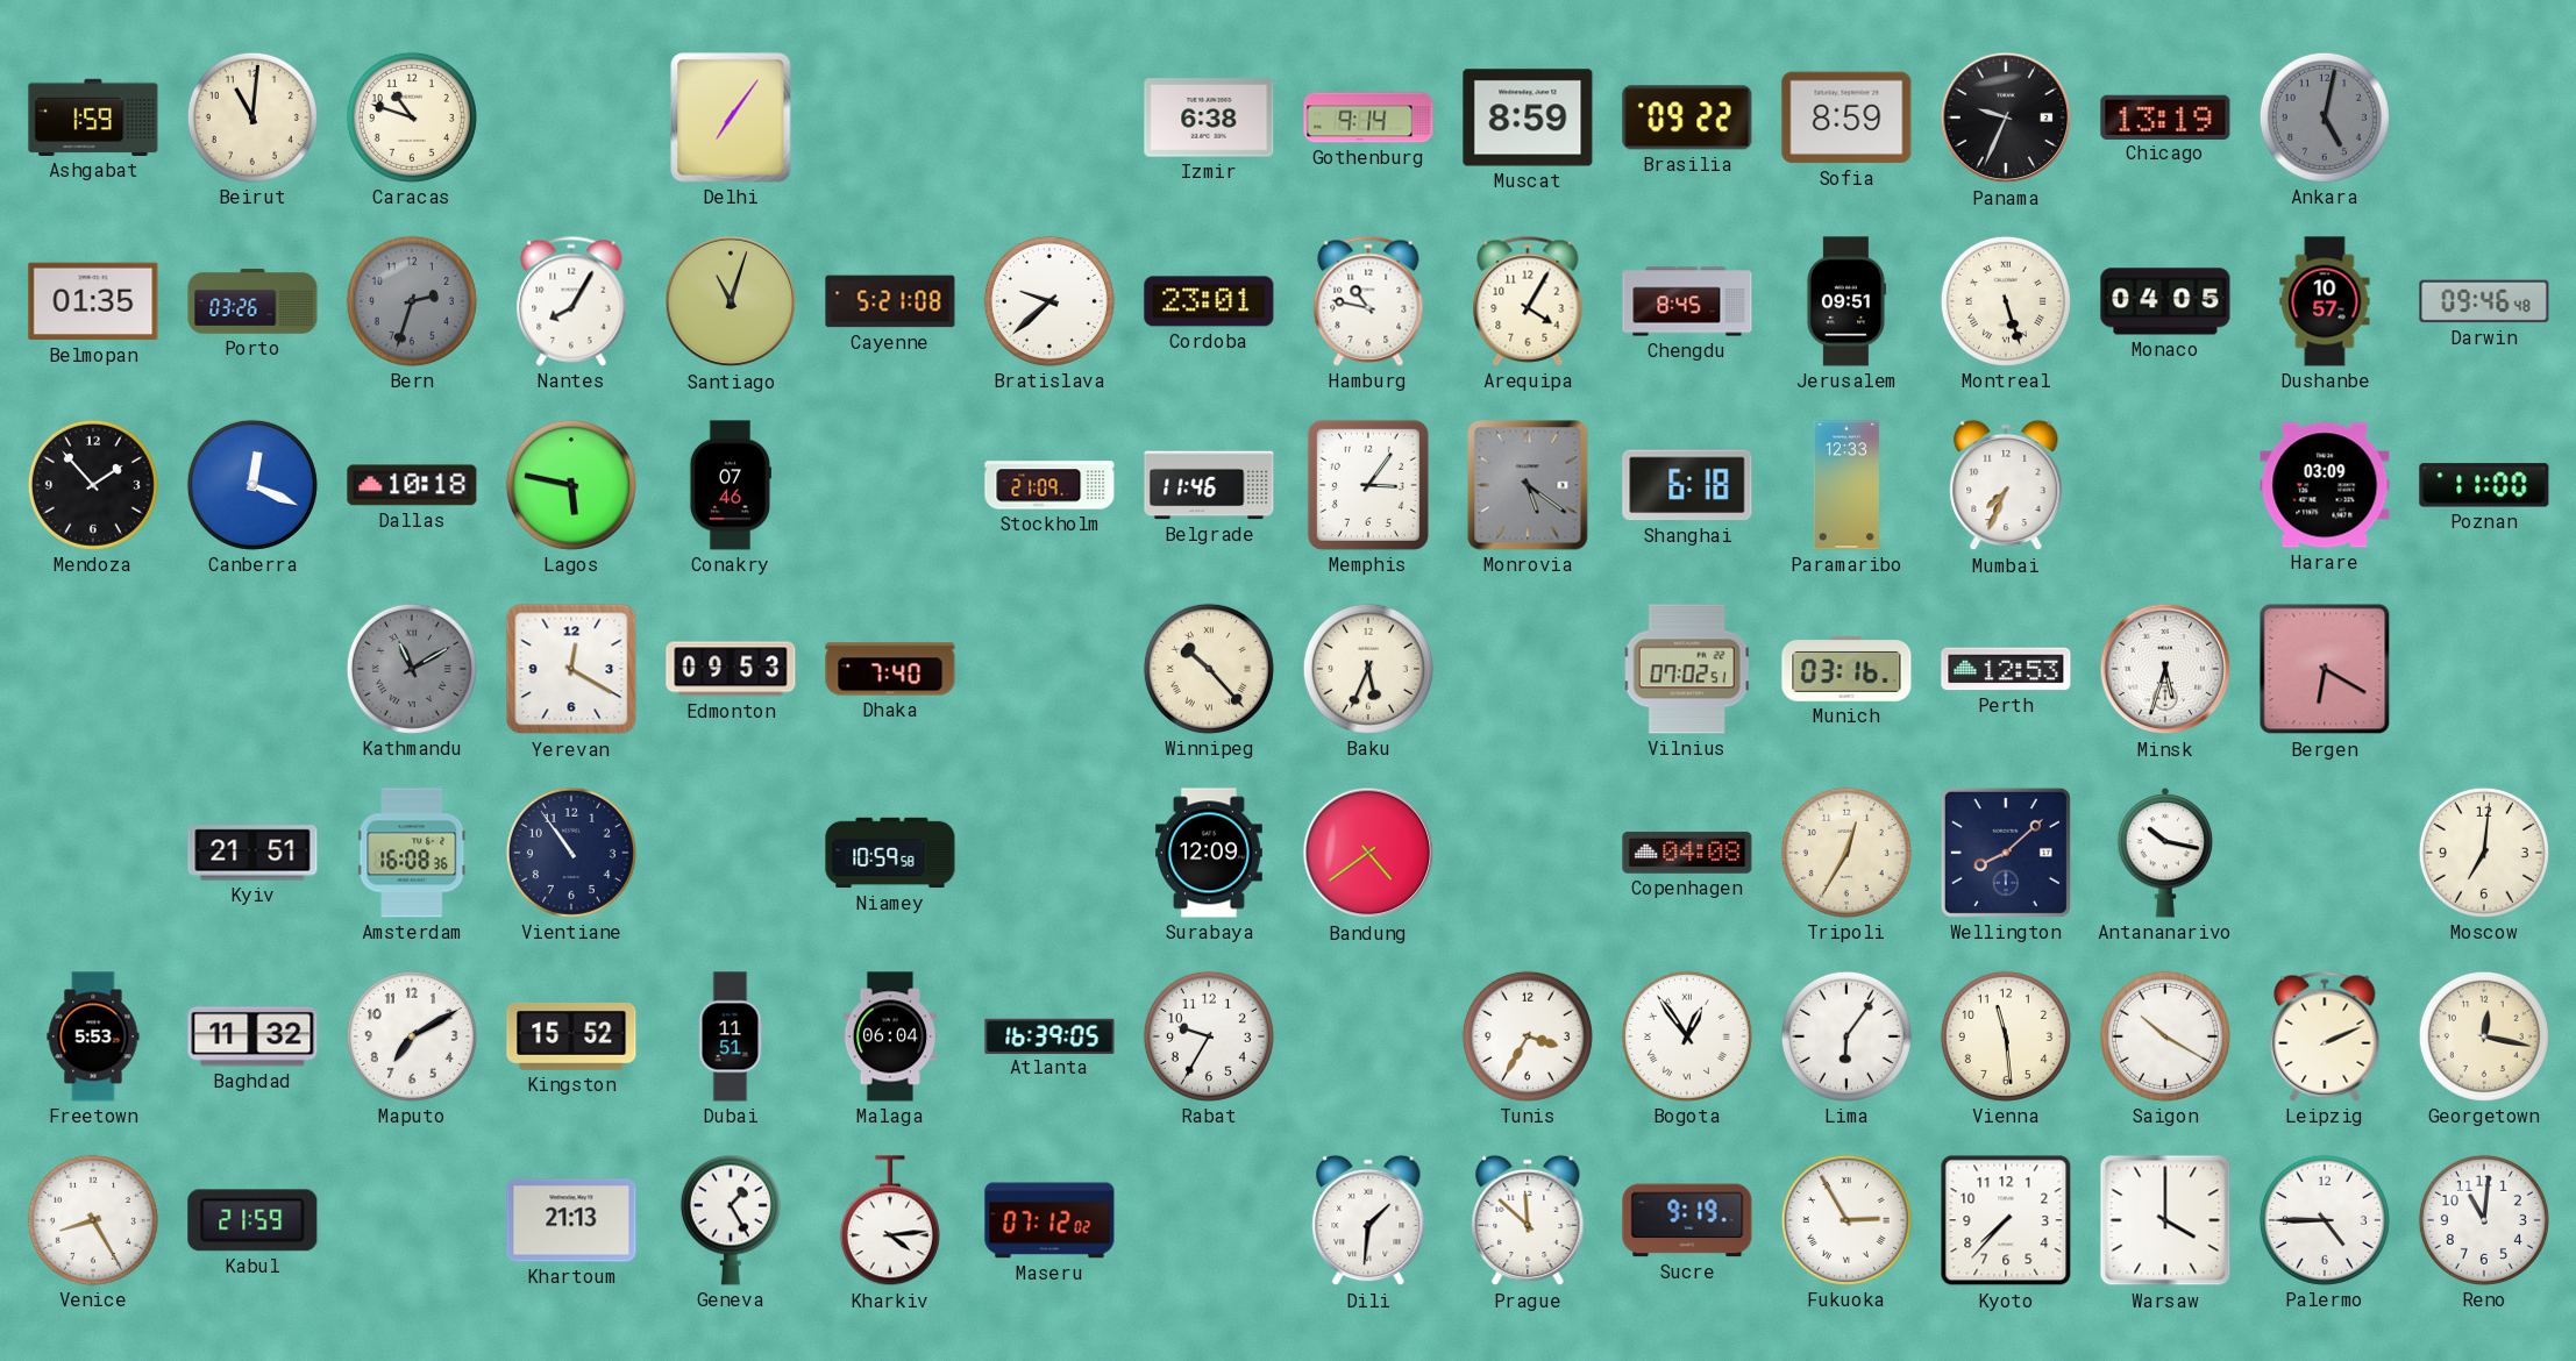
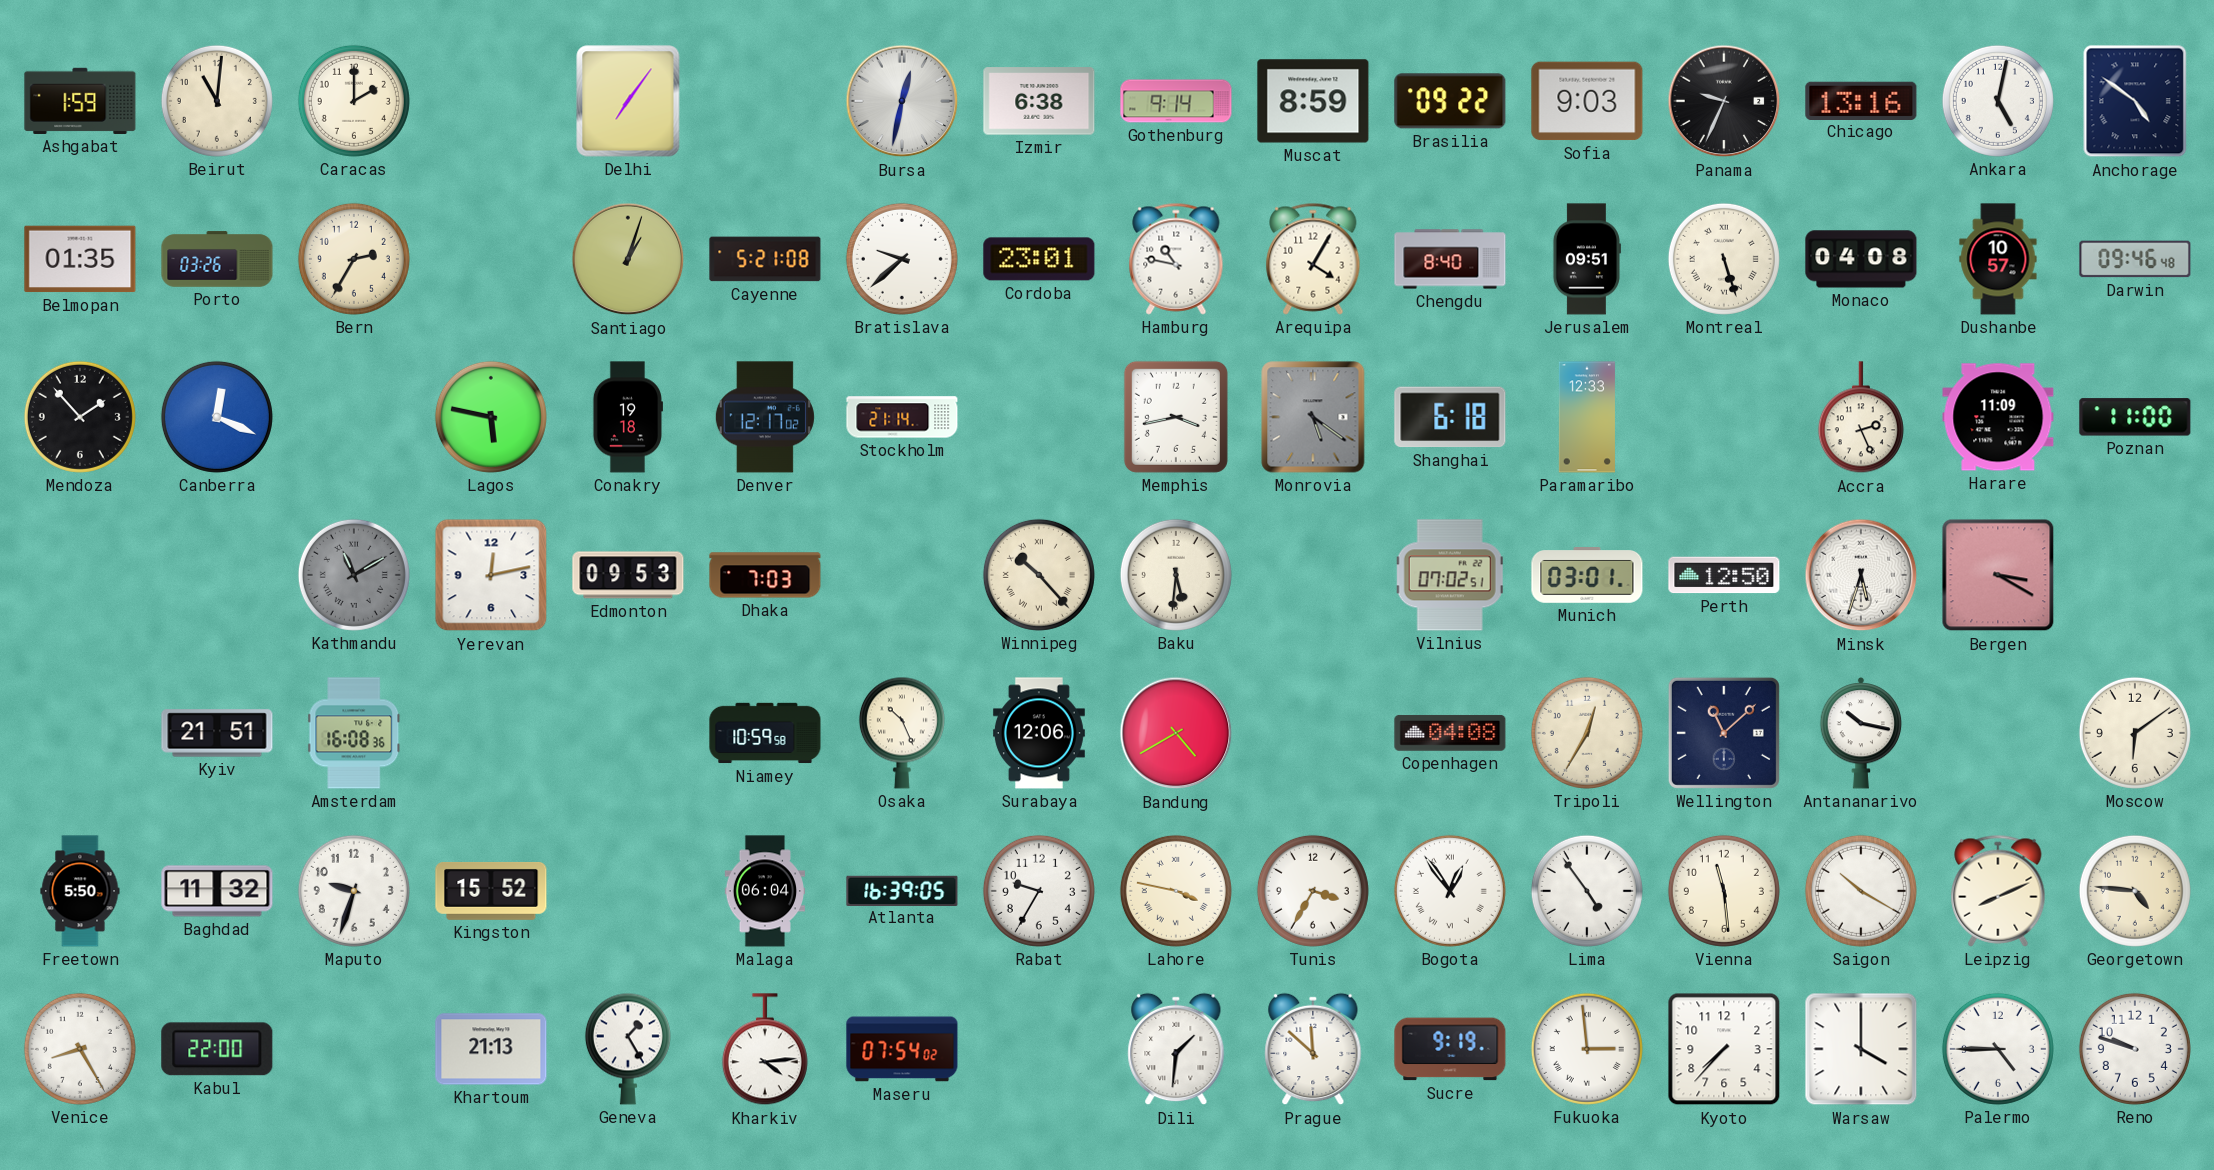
Caracas: 10:48 -> 2:00 (354, 101)
Bursa: none -> 12:32 (902, 101)
Sofia: 8:59 -> 9:03 (1587, 101)
Chicago: 13:19 -> 13:16 (1861, 100)
Ankara dial: grey -> white (1998, 101)
Anchorage: none -> 4:51 (2135, 101)
Bern: 2:33 -> 2:35 (354, 259)
Bern dial: grey -> cream (354, 259)
Nantes: 8:05 -> none (571, 301)
Santiago: 11:03 -> 1:03 (628, 259)
Chengdu: 8:45 -> 8:40 (1450, 259)
Monaco: 04:05 -> 04:08 (1861, 259)
Dallas: 10:18 -> none (412, 485)
Conakry: 07:46 -> 19:18 (628, 417)
Denver: none -> 12:17 (765, 417)
Stockholm: 21:09 -> 21:14 (902, 417)
Belgrade: 11:46 -> none (1209, 485)
Memphis: 3:06 -> 3:43 (1176, 417)
Mumbai: 7:34 -> none (2006, 485)
Accra: none -> 2:26 (1861, 418)
Harare: 03:09 -> 11:09 (1998, 417)
Yerevan: 12:20 -> 12:13 (491, 575)
Dhaka: 7:40 -> 7:03 (765, 575)
Baku: 5:34 -> 5:31 (1176, 575)
Munich: 03:16 -> 03:01 (1587, 575)
Perth: 12:53 -> 12:50 (1724, 575)
Bergen: 6:20 -> 3:20 (1998, 575)
Vientiane: 10:54 -> none (571, 853)
Osaka: none -> 10:26 (902, 733)
Surabaya: 12:09 -> 12:06 (1039, 733)
Bandung: 4:39 -> 4:40 (1176, 733)
Wellington: 8:08 -> 11:08 (1724, 733)
Moscow: 7:01 -> 6:09 (2135, 733)
Freetown: 5:53 -> 5:50 (80, 891)
Maputo: 7:10 -> 9:33 (354, 891)
Dubai: 11:51 -> none (731, 1036)
Lahore: none -> 3:47 (1176, 891)
Lima: 6:06 -> 4:54 (1587, 891)
Leipzig: 2:11 -> 8:11 (1998, 891)
Georgetown: 12:17 -> 4:46 (2135, 891)
Kabul: 21:59 -> 22:00 (217, 1049)
Maseru: 07:12 -> 07:54 (902, 1049)
Fukuoka: 2:55 -> 2:59 (1587, 1049)
Reno: 11:01 -> 9:48 (2135, 1049)
